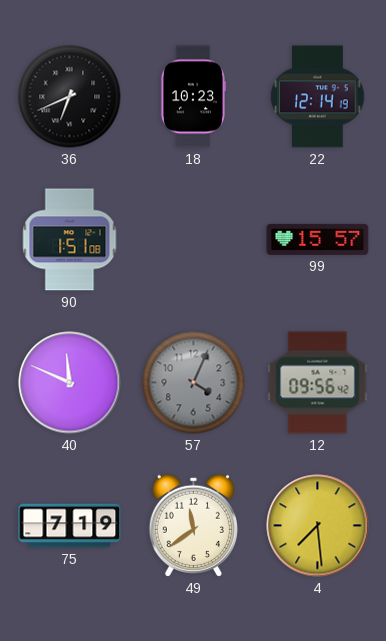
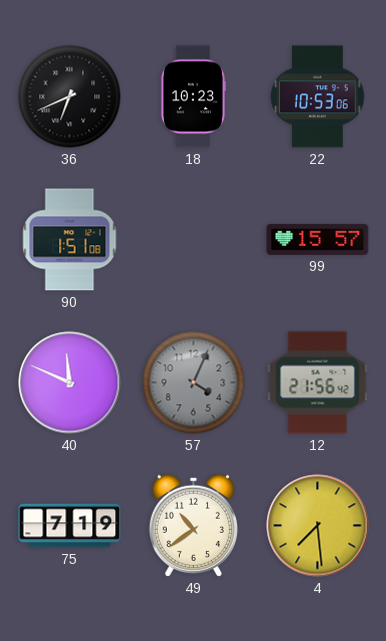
22: 12:14 -> 10:53 (318, 97)
12: 09:56 -> 21:56 (318, 383)
49: 11:39 -> 10:39 (193, 525)
